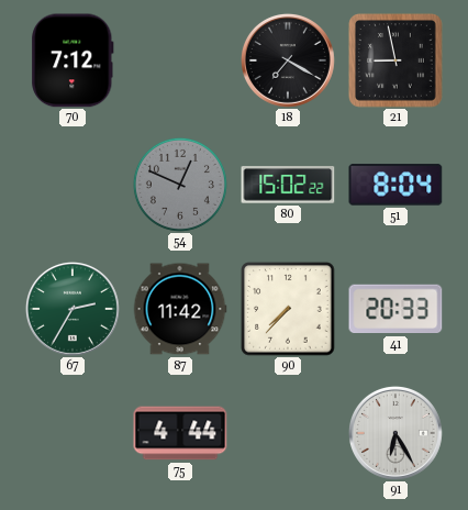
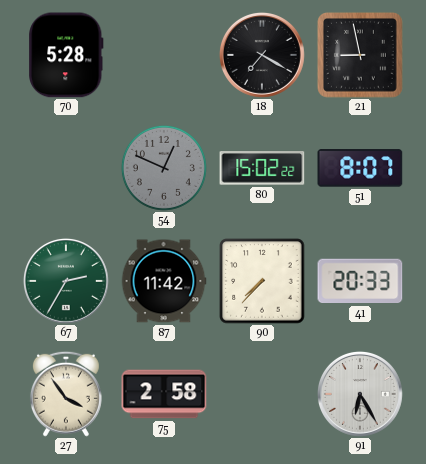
70: 7:12 -> 5:28 (66, 55)
51: 8:04 -> 8:07 (360, 168)
27: none -> 3:54 (66, 394)
75: 4:44 -> 2:58 (164, 394)
